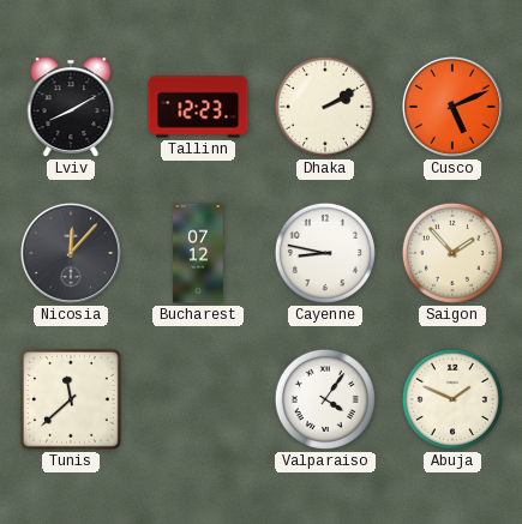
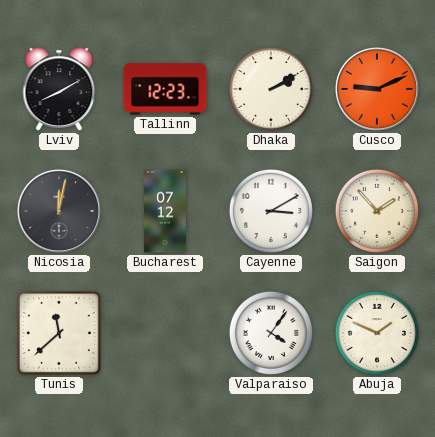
Cusco: 5:11 -> 9:11 (377, 89)
Nicosia: 12:07 -> 12:02 (59, 211)
Cayenne: 8:47 -> 3:10 (271, 211)
